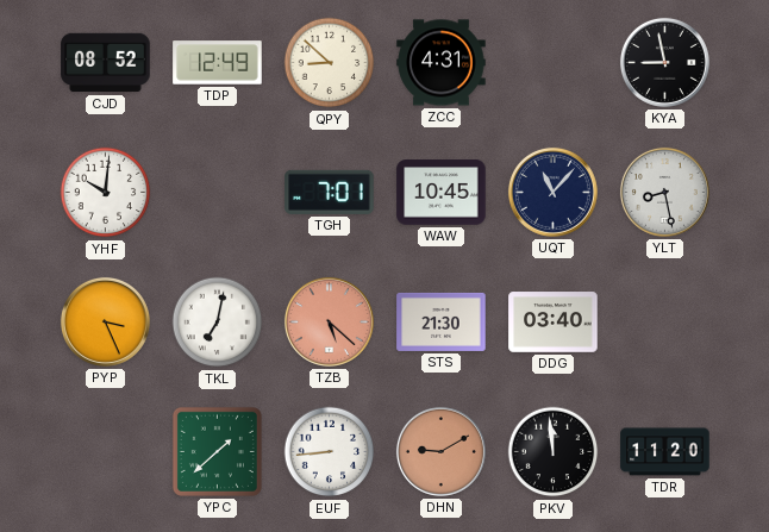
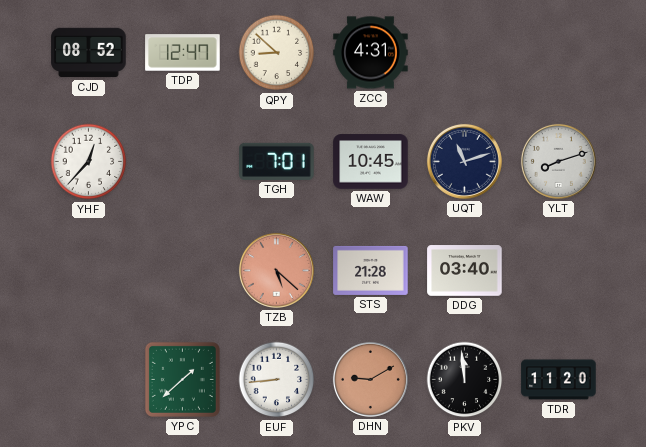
TDP: 12:49 -> 12:47 (183, 53)
KYA: 8:58 -> none (664, 62)
YHF: 10:01 -> 12:37 (89, 162)
UQT: 11:07 -> 11:12 (464, 161)
YLT: 8:28 -> 8:12 (558, 161)
PYP: 3:26 -> none (105, 321)
TKL: 7:02 -> none (218, 323)
STS: 21:30 -> 21:28 (371, 270)
